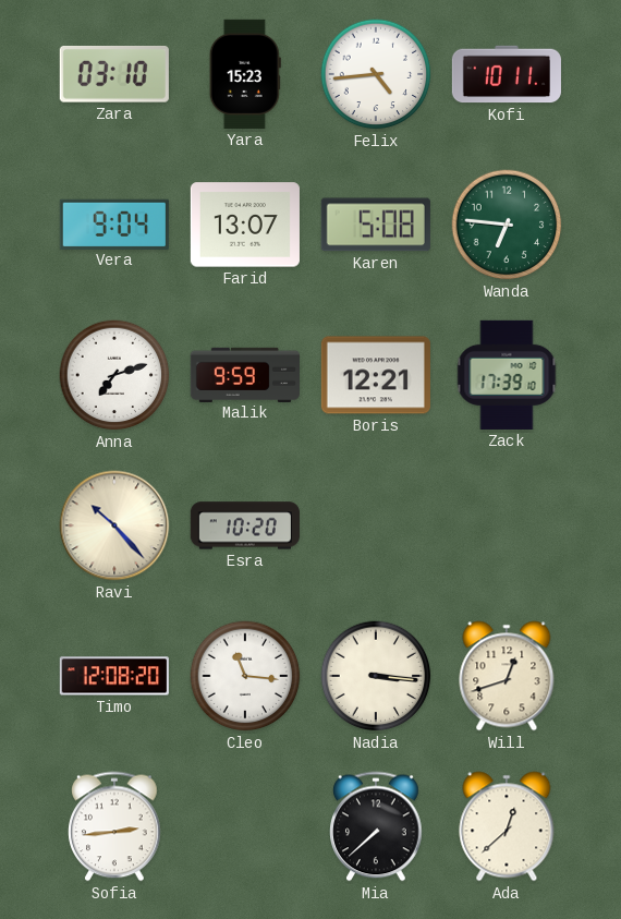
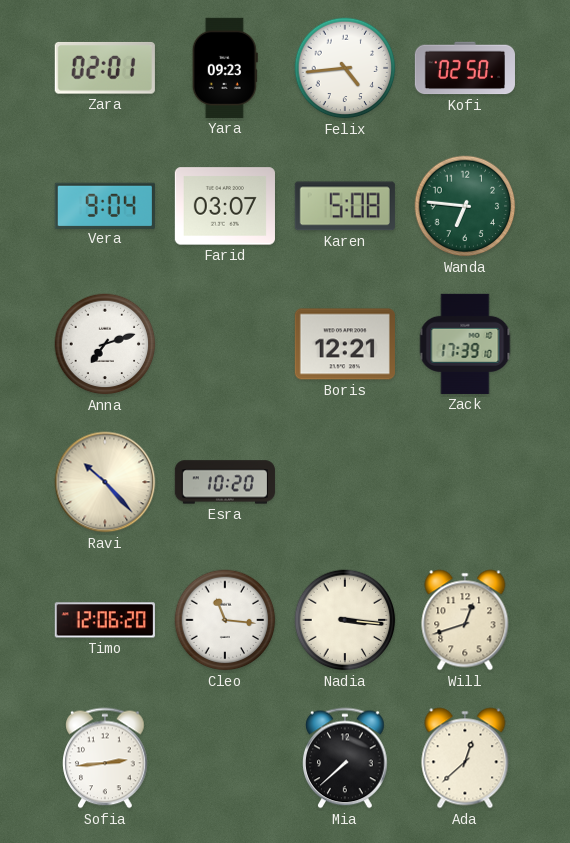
Zara: 03:10 -> 02:01 (105, 68)
Yara: 15:23 -> 09:23 (225, 68)
Kofi: 10:11 -> 02:50 (464, 68)
Farid: 13:07 -> 03:07 (225, 206)
Malik: 9:59 -> none (245, 374)
Timo: 12:08 -> 12:06 (105, 620)
